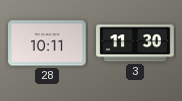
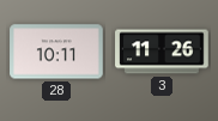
3: 11:30 -> 11:26 (162, 52)
